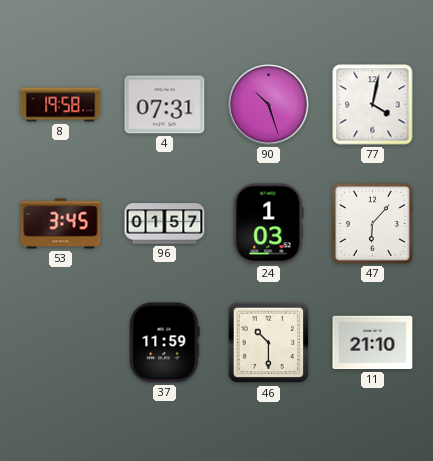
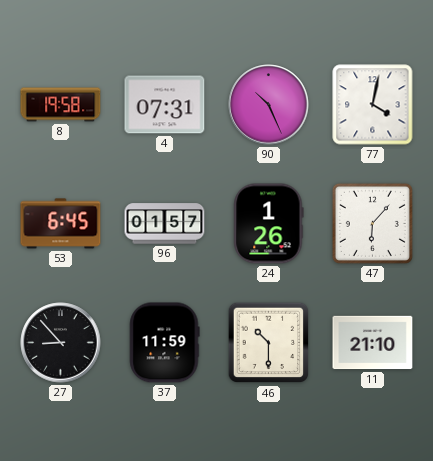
90: 10:27 -> 10:26 (269, 105)
53: 3:45 -> 6:45 (61, 224)
24: 1:03 -> 1:26 (269, 224)
27: none -> 8:53 (61, 343)
